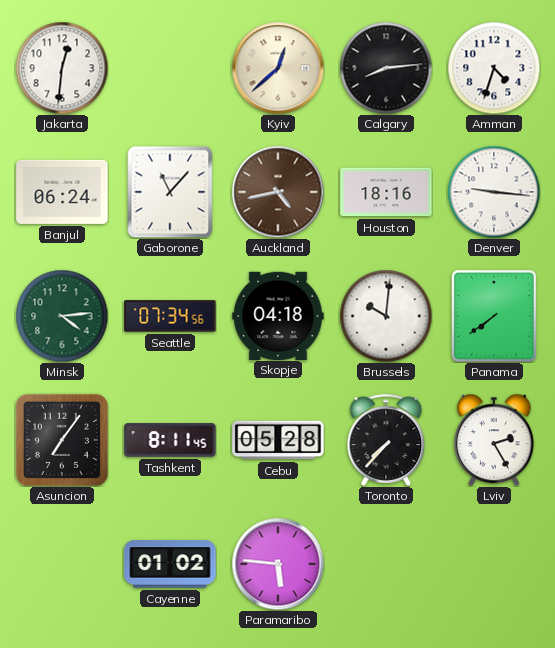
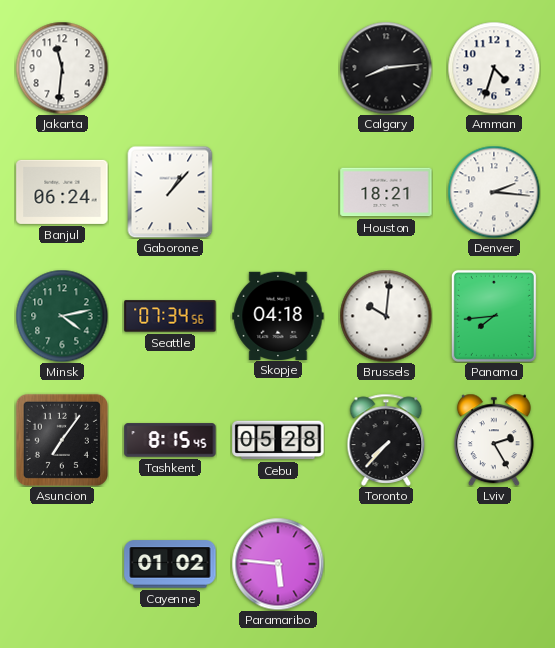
Jakarta: 12:31 -> 11:31 (62, 68)
Kyiv: 12:38 -> none (278, 68)
Gaborone: 11:07 -> 1:07 (170, 192)
Auckland: 4:43 -> none (278, 192)
Houston: 18:16 -> 18:21 (386, 192)
Denver: 9:16 -> 2:16 (494, 192)
Minsk: 4:14 -> 4:13 (62, 316)
Panama: 7:39 -> 7:44 (494, 316)
Tashkent: 8:11 -> 8:15 (170, 440)
